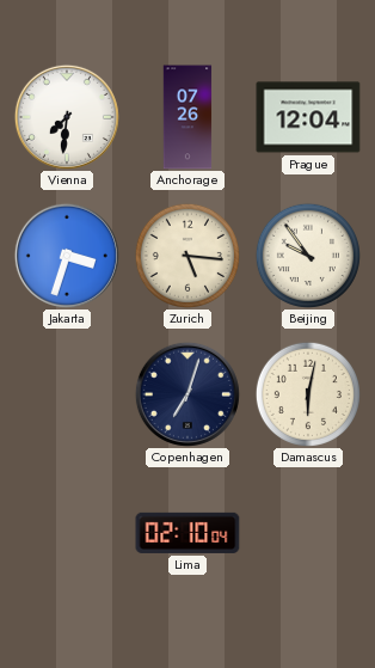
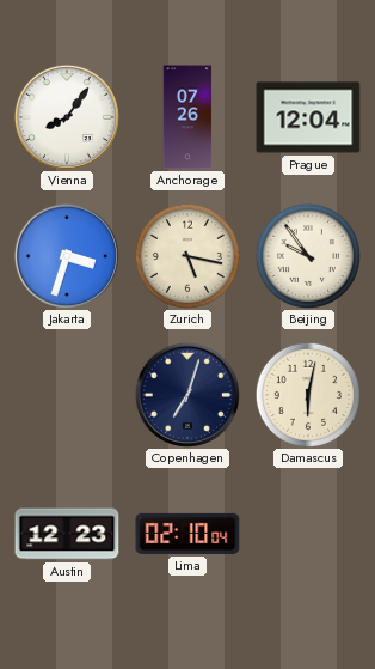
Vienna: 7:31 -> 8:06 (67, 117)
Zurich: 5:16 -> 5:17 (187, 256)
Austin: none -> 12:23 (67, 534)
